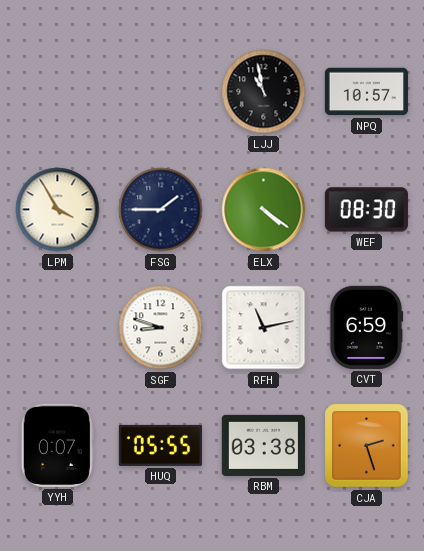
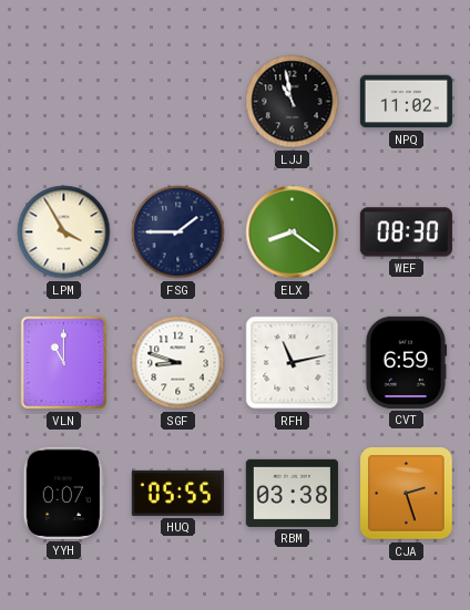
NPQ: 10:57 -> 11:02 (406, 102)
ELX: 4:21 -> 8:21 (293, 232)
VLN: none -> 11:00 (64, 363)
